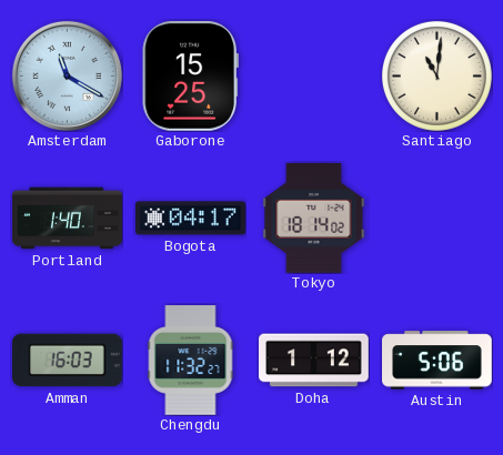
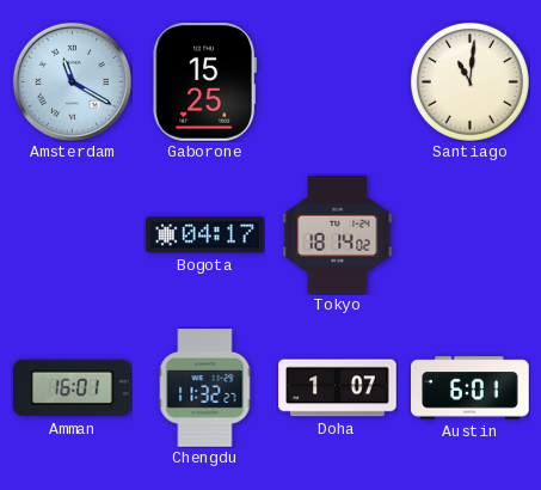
Portland: 1:40 -> none (68, 219)
Amman: 16:03 -> 16:01 (73, 388)
Doha: 1:12 -> 1:07 (338, 388)
Austin: 5:06 -> 6:01 (471, 388)
